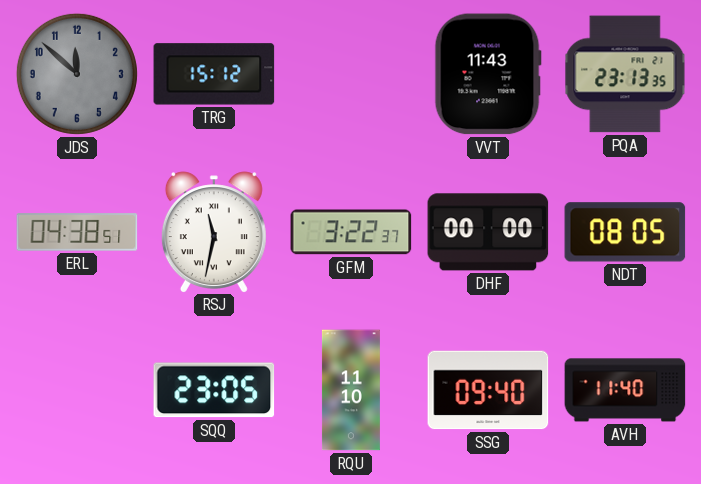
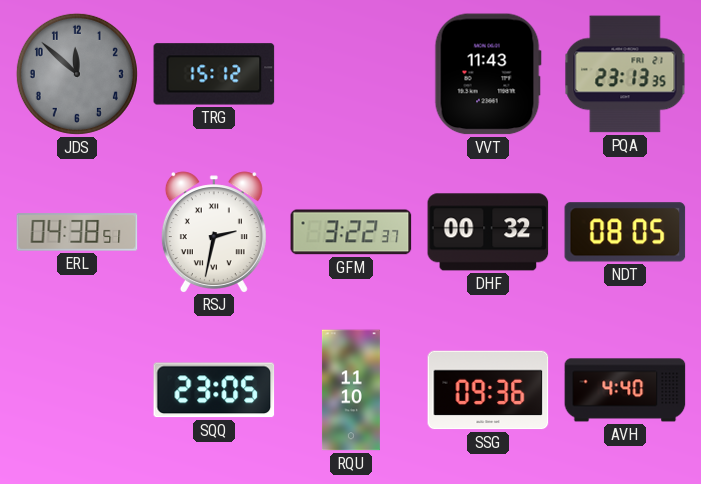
RSJ: 11:32 -> 2:32 (214, 232)
DHF: 00:00 -> 00:32 (488, 232)
SSG: 09:40 -> 09:36 (488, 390)
AVH: 11:40 -> 4:40 (625, 390)
